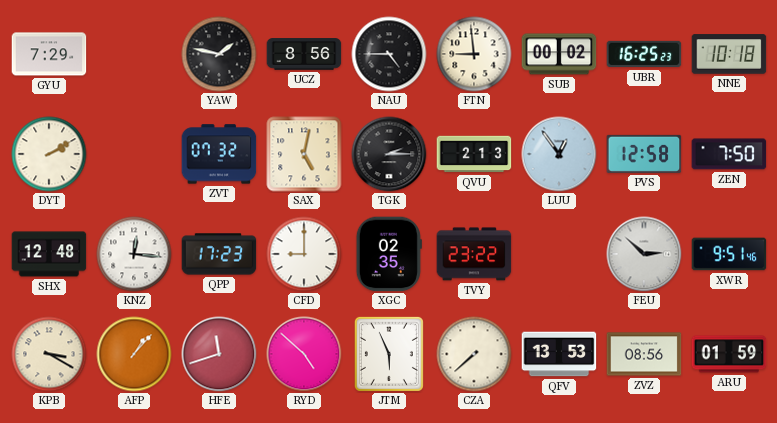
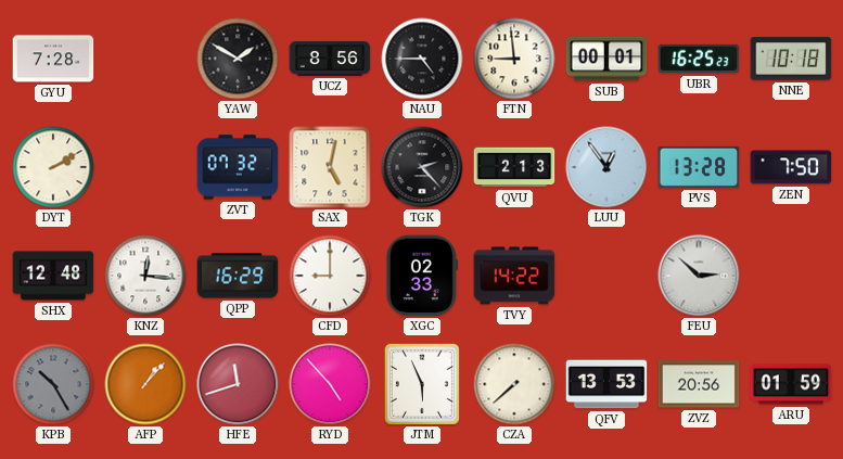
GYU: 7:29 -> 7:28 (53, 59)
YAW: 1:47 -> 1:50 (238, 59)
SUB: 00:02 -> 00:01 (606, 59)
TGK: 2:15 -> 2:23 (422, 167)
PVS: 12:58 -> 13:28 (699, 167)
QPP: 17:23 -> 16:29 (238, 276)
XGC: 02:35 -> 02:33 (422, 276)
TVY: 23:22 -> 14:22 (514, 276)
XWR: 9:51 -> none (729, 254)
KPB: 3:20 -> 10:25 (53, 384)
KPB dial: cream -> grey (53, 384)
RYD: 4:52 -> 4:53 (330, 384)
ZVZ: 08:56 -> 20:56 (699, 384)
